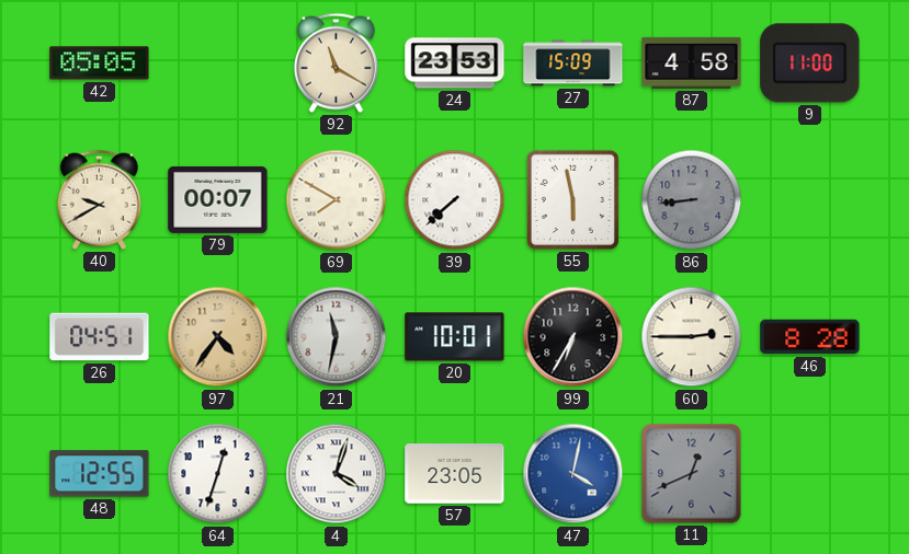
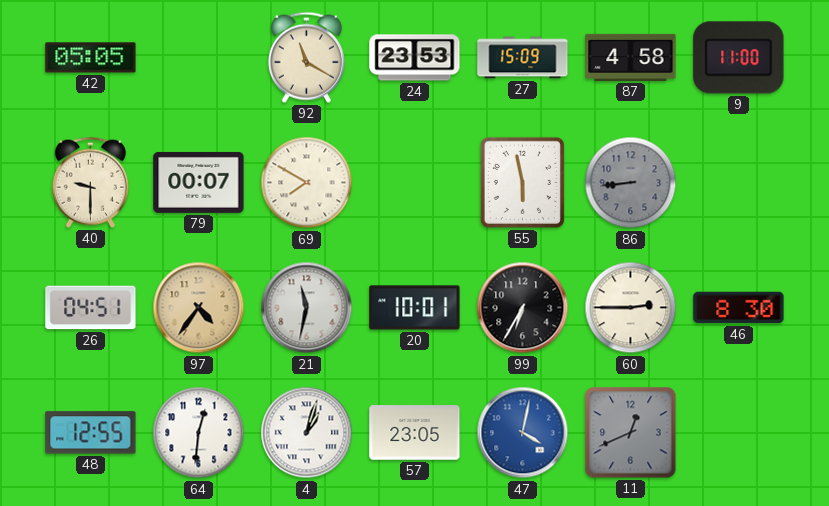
40: 9:40 -> 9:30 (90, 182)
39: 7:38 -> none (455, 200)
46: 8:28 -> 8:30 (739, 308)
64: 12:33 -> 12:31 (199, 433)
4: 4:03 -> 1:03 (307, 433)
